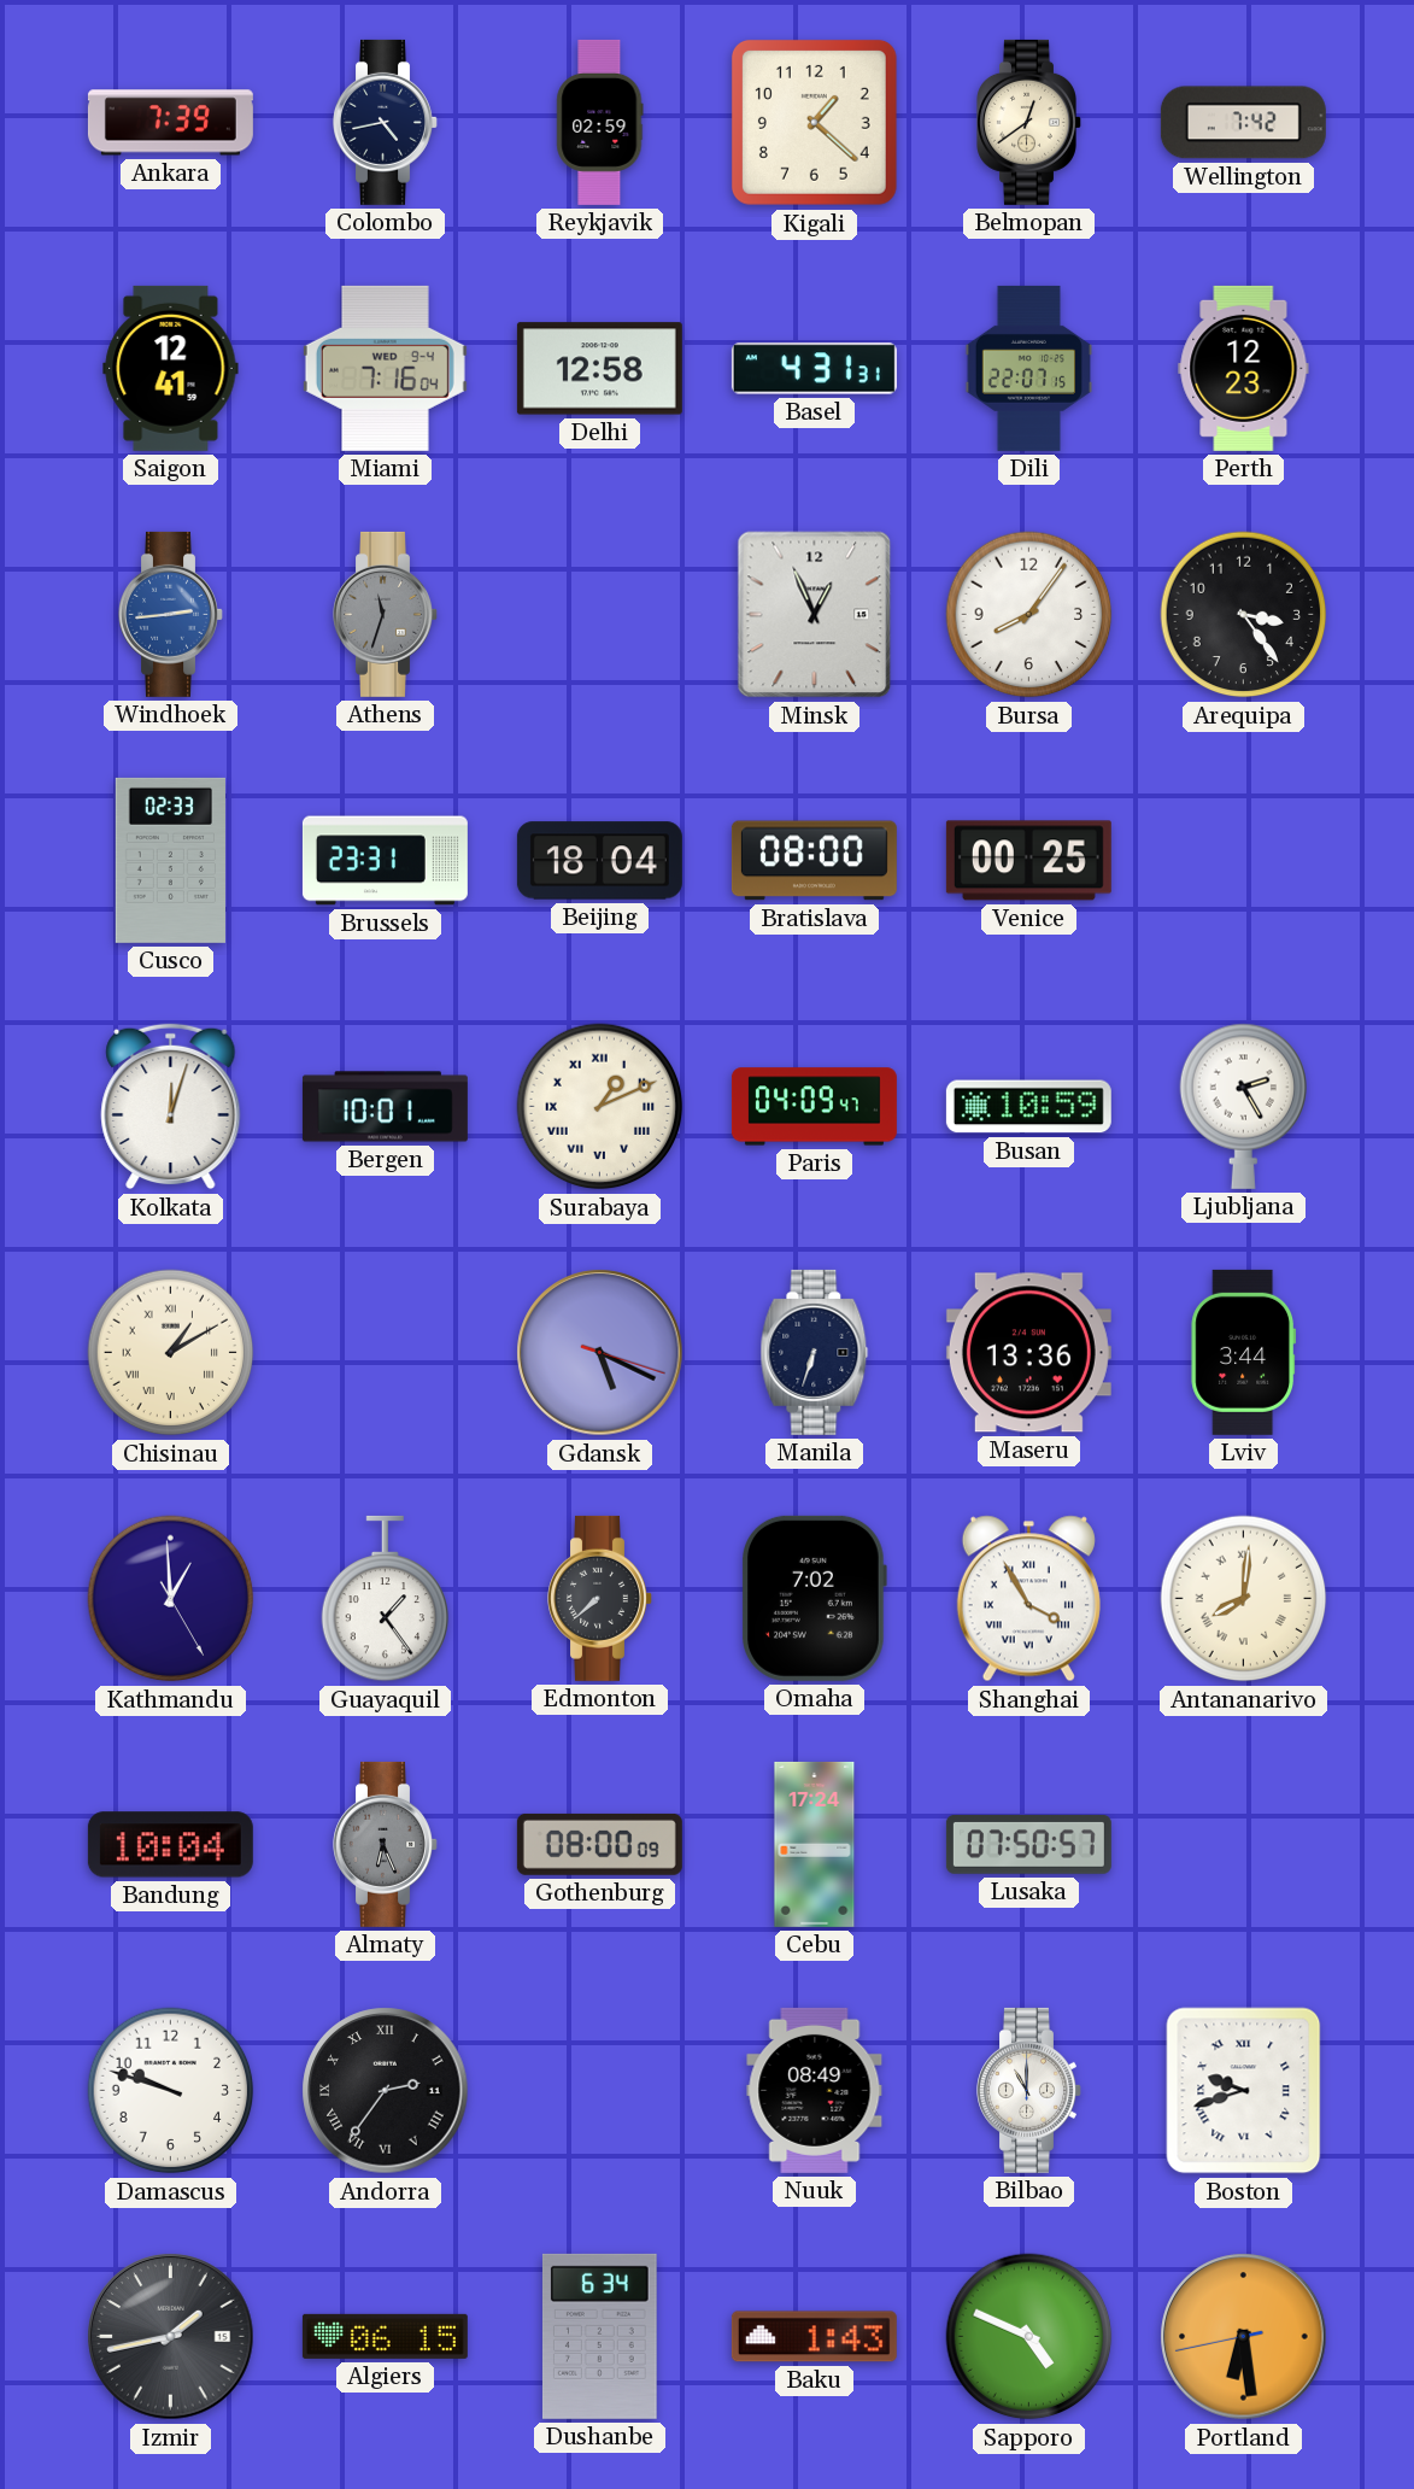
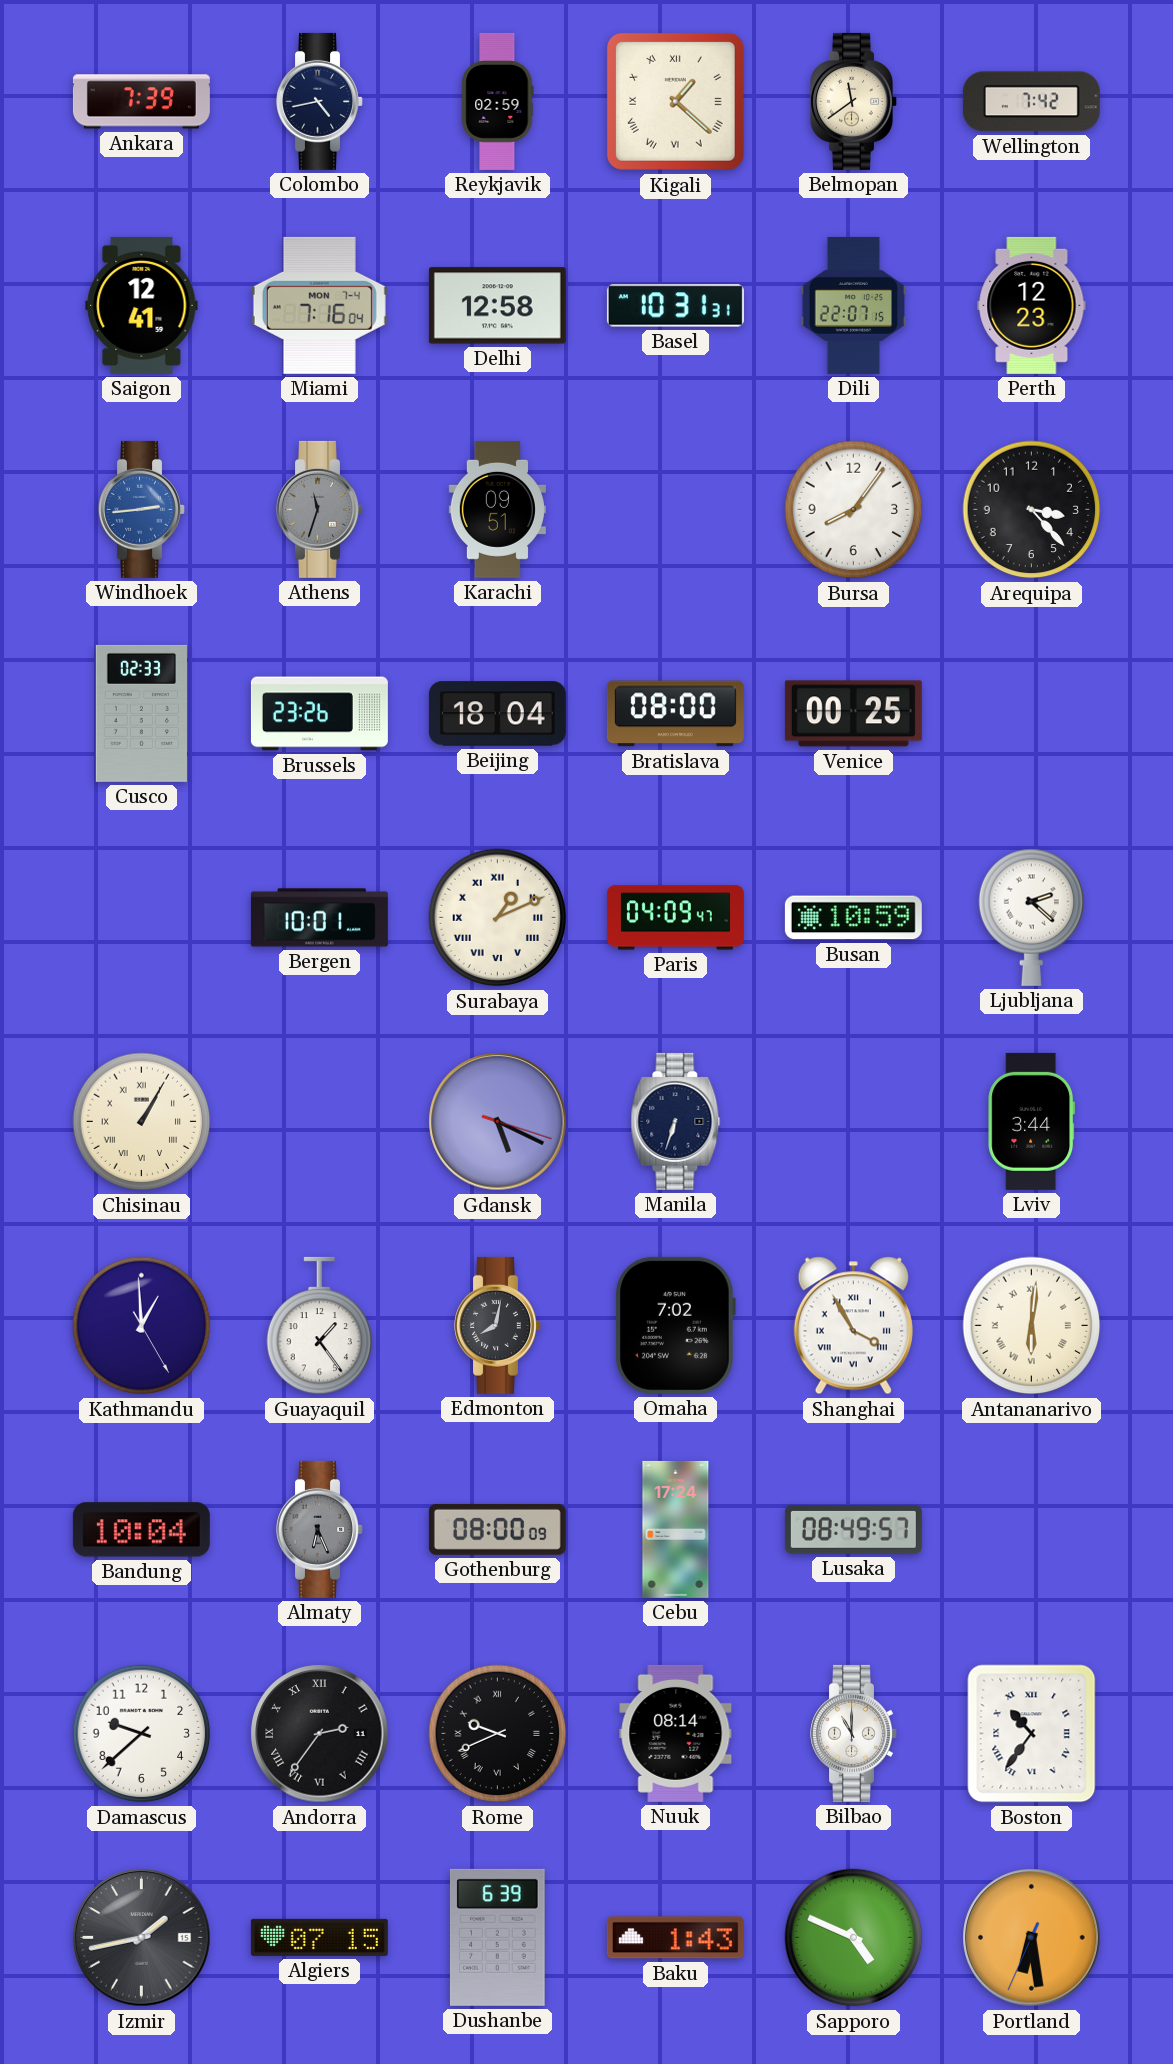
Kigali numerals: Arabic -> Roman (675, 101)
Belmopan: 12:39 -> 11:39 (854, 101)
Miami date: WED 9-4 -> MON 7-4 (319, 305)
Basel: 4:31 -> 10:31 (675, 306)
Karachi: none -> 09:51 (497, 509)
Minsk: 12:56 -> none (815, 615)
Arequipa: 3:24 -> 3:23 (1032, 510)
Brussels: 23:31 -> 23:26 (319, 714)
Kolkata: 12:03 -> none (171, 1107)
Ljubljana: 2:25 -> 2:22 (1032, 917)
Chisinau: 1:10 -> 1:05 (142, 1122)
Maseru: 13:36 -> none (1028, 1353)
Edmonton: 7:38 -> 8:02 (498, 1325)
Antananarivo: 8:01 -> 6:01 (1032, 1326)
Lusaka: 07:50 -> 08:49 (853, 1530)
Damascus: 9:48 -> 9:38 (142, 1734)
Rome: none -> 9:41 (498, 1734)
Nuuk: 08:49 -> 08:14 (676, 1733)
Boston: 9:42 -> 10:36 (1032, 1734)
Algiers: 06:15 -> 07:15 (319, 1937)
Dushanbe: 6:34 -> 6:39 (497, 1937)
Portland: 6:28:43 -> 6:28:34 (1032, 1938)
